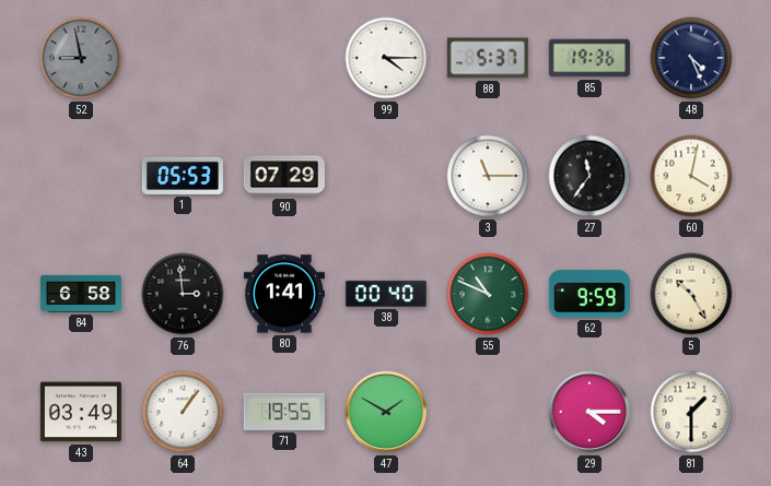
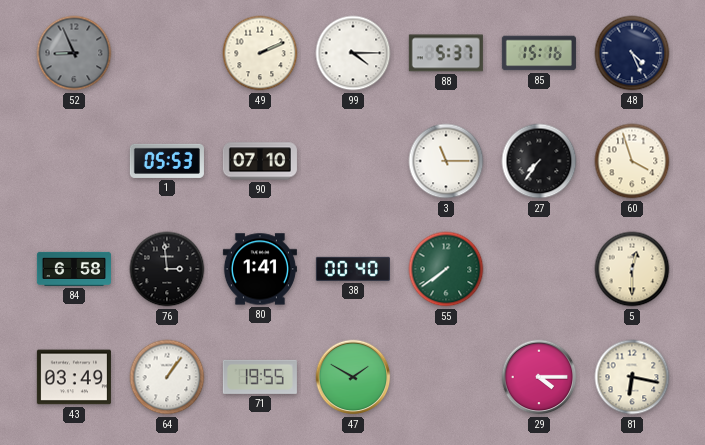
52: 8:58 -> 8:56 (74, 53)
49: none -> 2:11 (260, 53)
85: 19:36 -> 15:16 (539, 53)
90: 07:29 -> 07:10 (260, 161)
27: 11:36 -> 7:36 (539, 161)
60: 4:02 -> 3:57 (632, 161)
55: 10:49 -> 7:39 (446, 269)
62: 9:59 -> none (589, 294)
5: 10:25 -> 12:30 (632, 269)
81: 1:30 -> 6:17 (632, 377)
